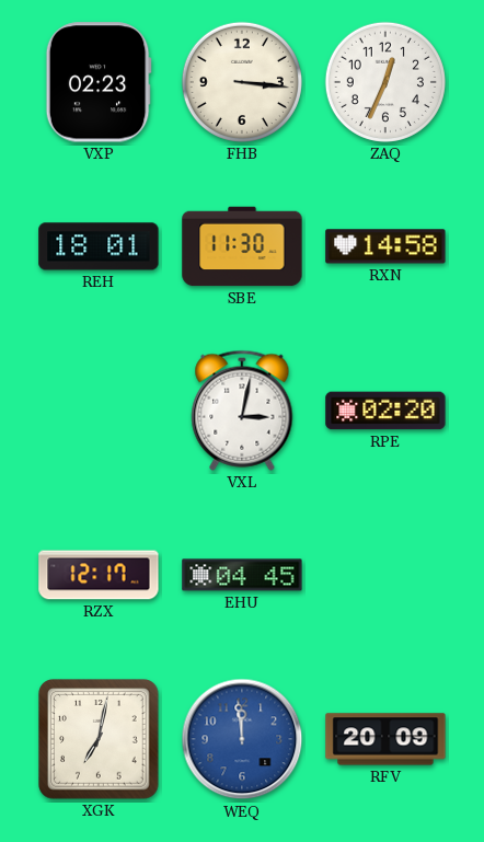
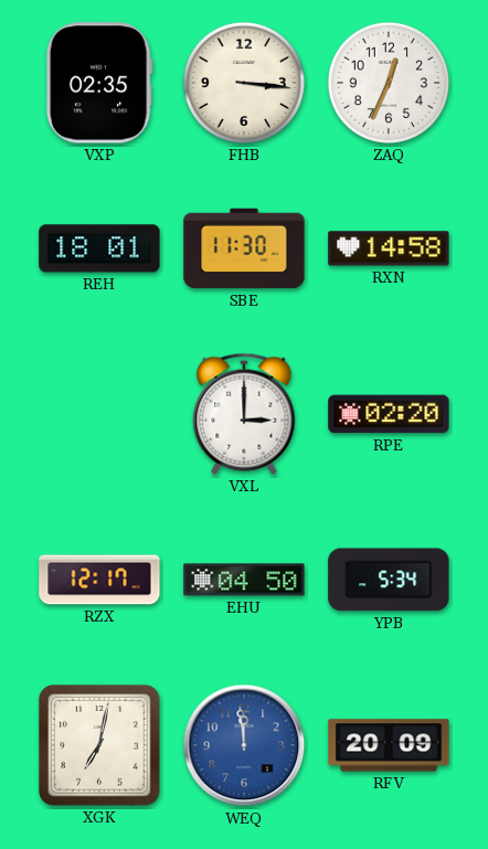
VXP: 02:23 -> 02:35 (99, 83)
VXL: 3:02 -> 3:00 (244, 414)
EHU: 04:45 -> 04:50 (244, 580)
YPB: none -> 5:34 (389, 580)
